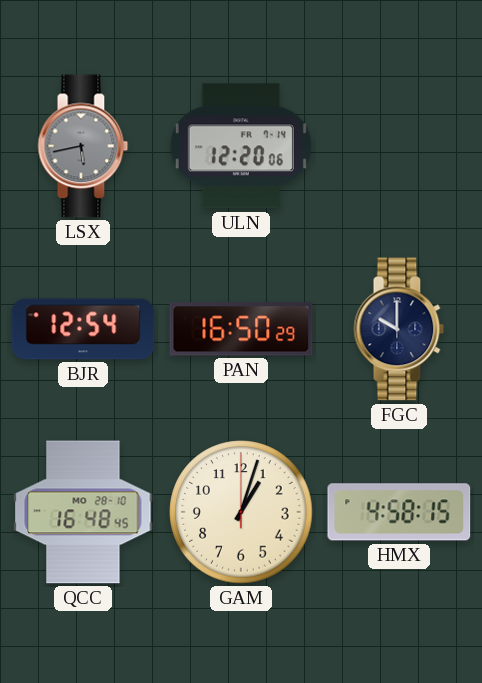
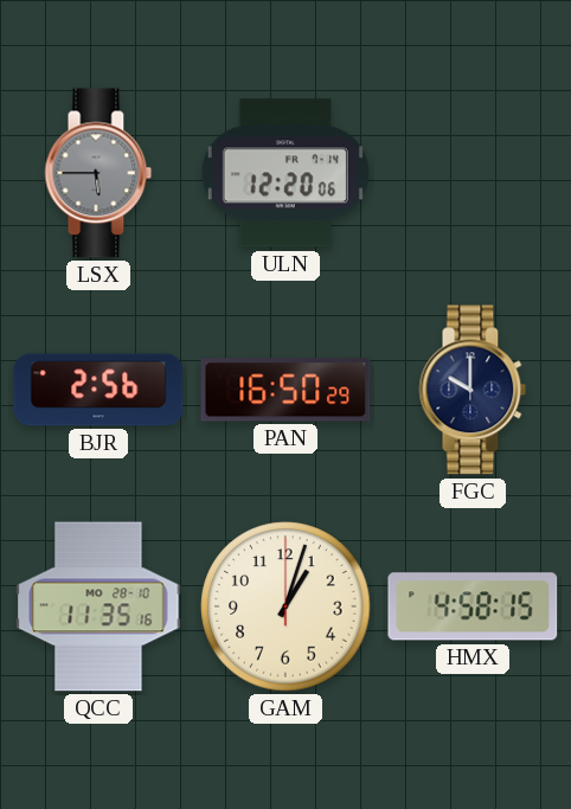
LSX: 5:43 -> 5:45 (98, 173)
BJR: 12:54 -> 2:56 (98, 390)
QCC: 16:48 -> 11:35 (98, 606)
